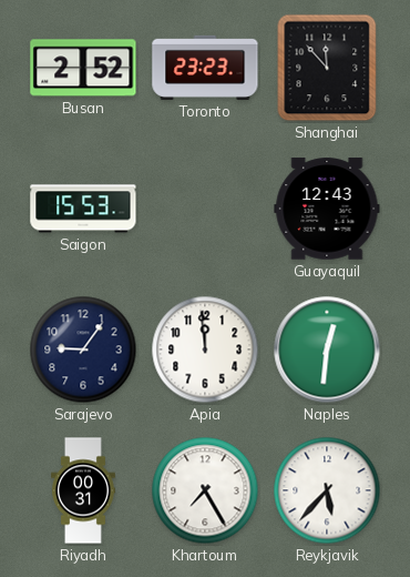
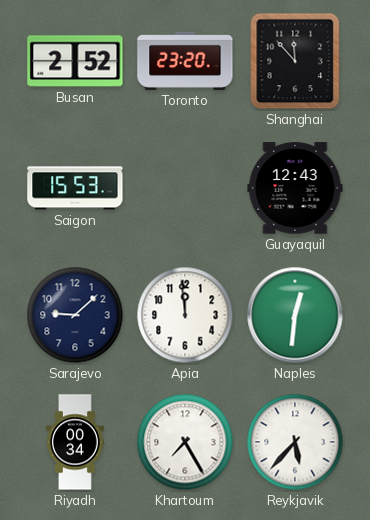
Toronto: 23:23 -> 23:20 (185, 61)
Sarajevo: 9:06 -> 9:08 (75, 315)
Riyadh: 00:31 -> 00:34 (76, 442)
